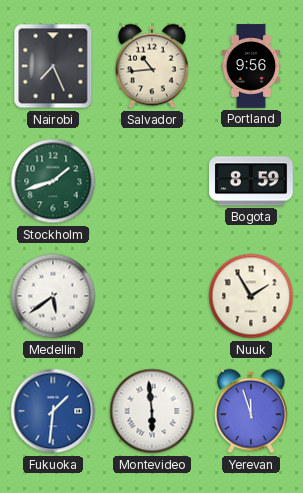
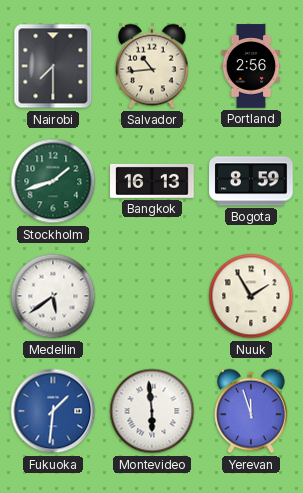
Nairobi: 7:26 -> 7:30 (53, 66)
Portland: 9:56 -> 2:56 (251, 66)
Bangkok: none -> 16:13 (152, 181)
